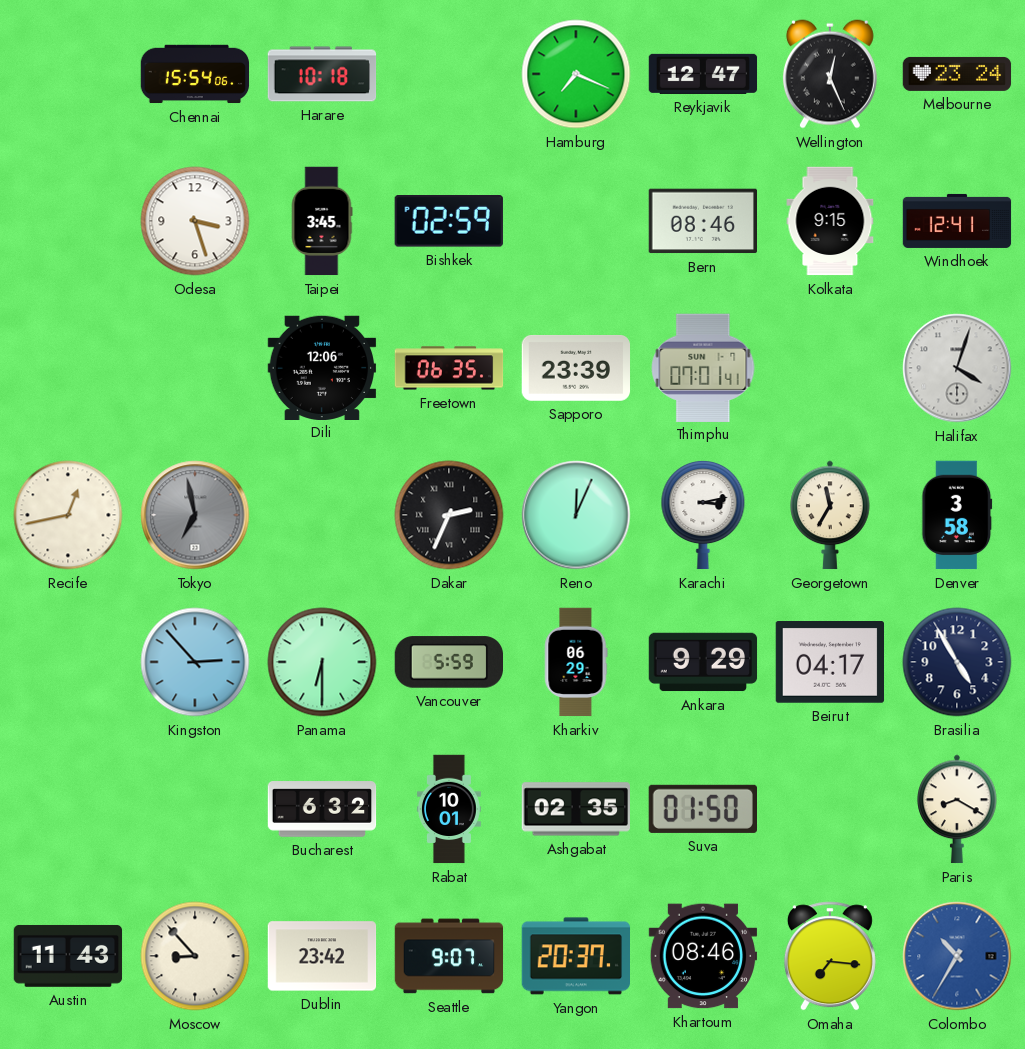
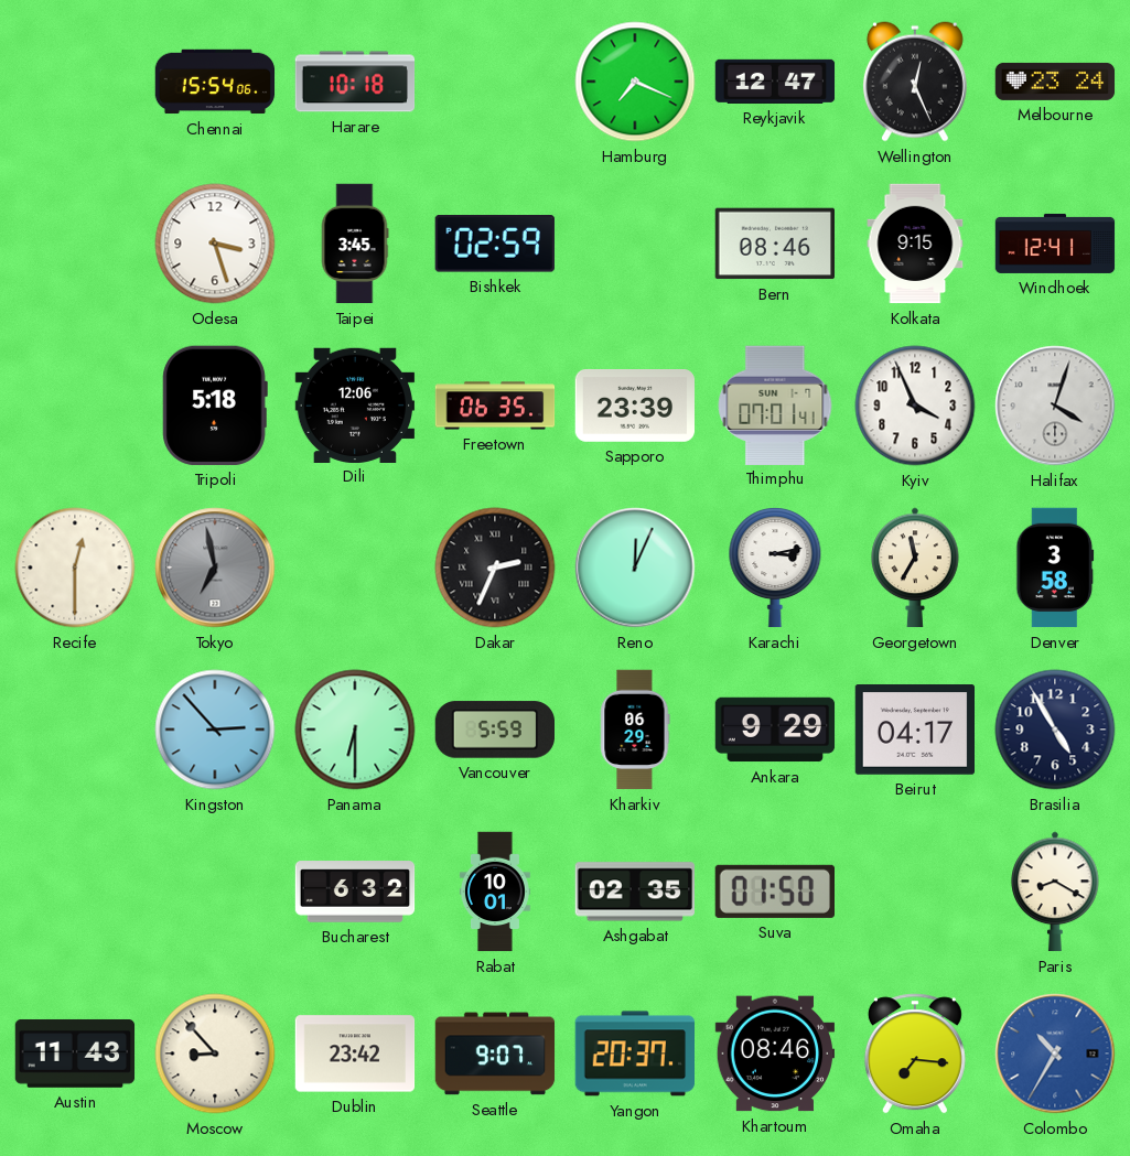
Tripoli: none -> 5:18 (215, 406)
Kyiv: none -> 3:56 (915, 406)
Recife: 12:43 -> 12:30 (75, 568)
